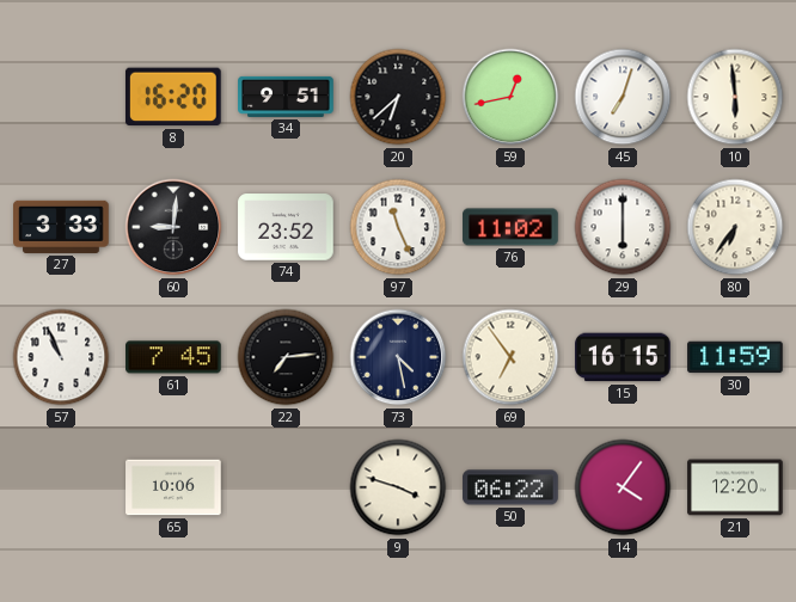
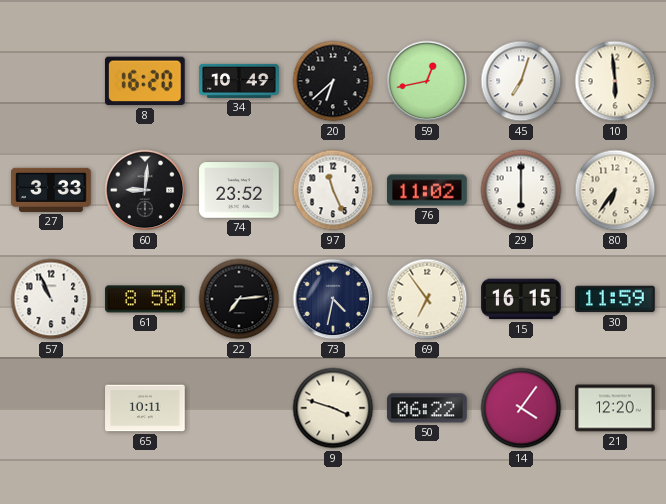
34: 9:51 -> 10:49 (239, 81)
61: 7:45 -> 8:50 (145, 299)
73: 4:28 -> 4:32 (333, 299)
65: 10:06 -> 10:11 (145, 408)
